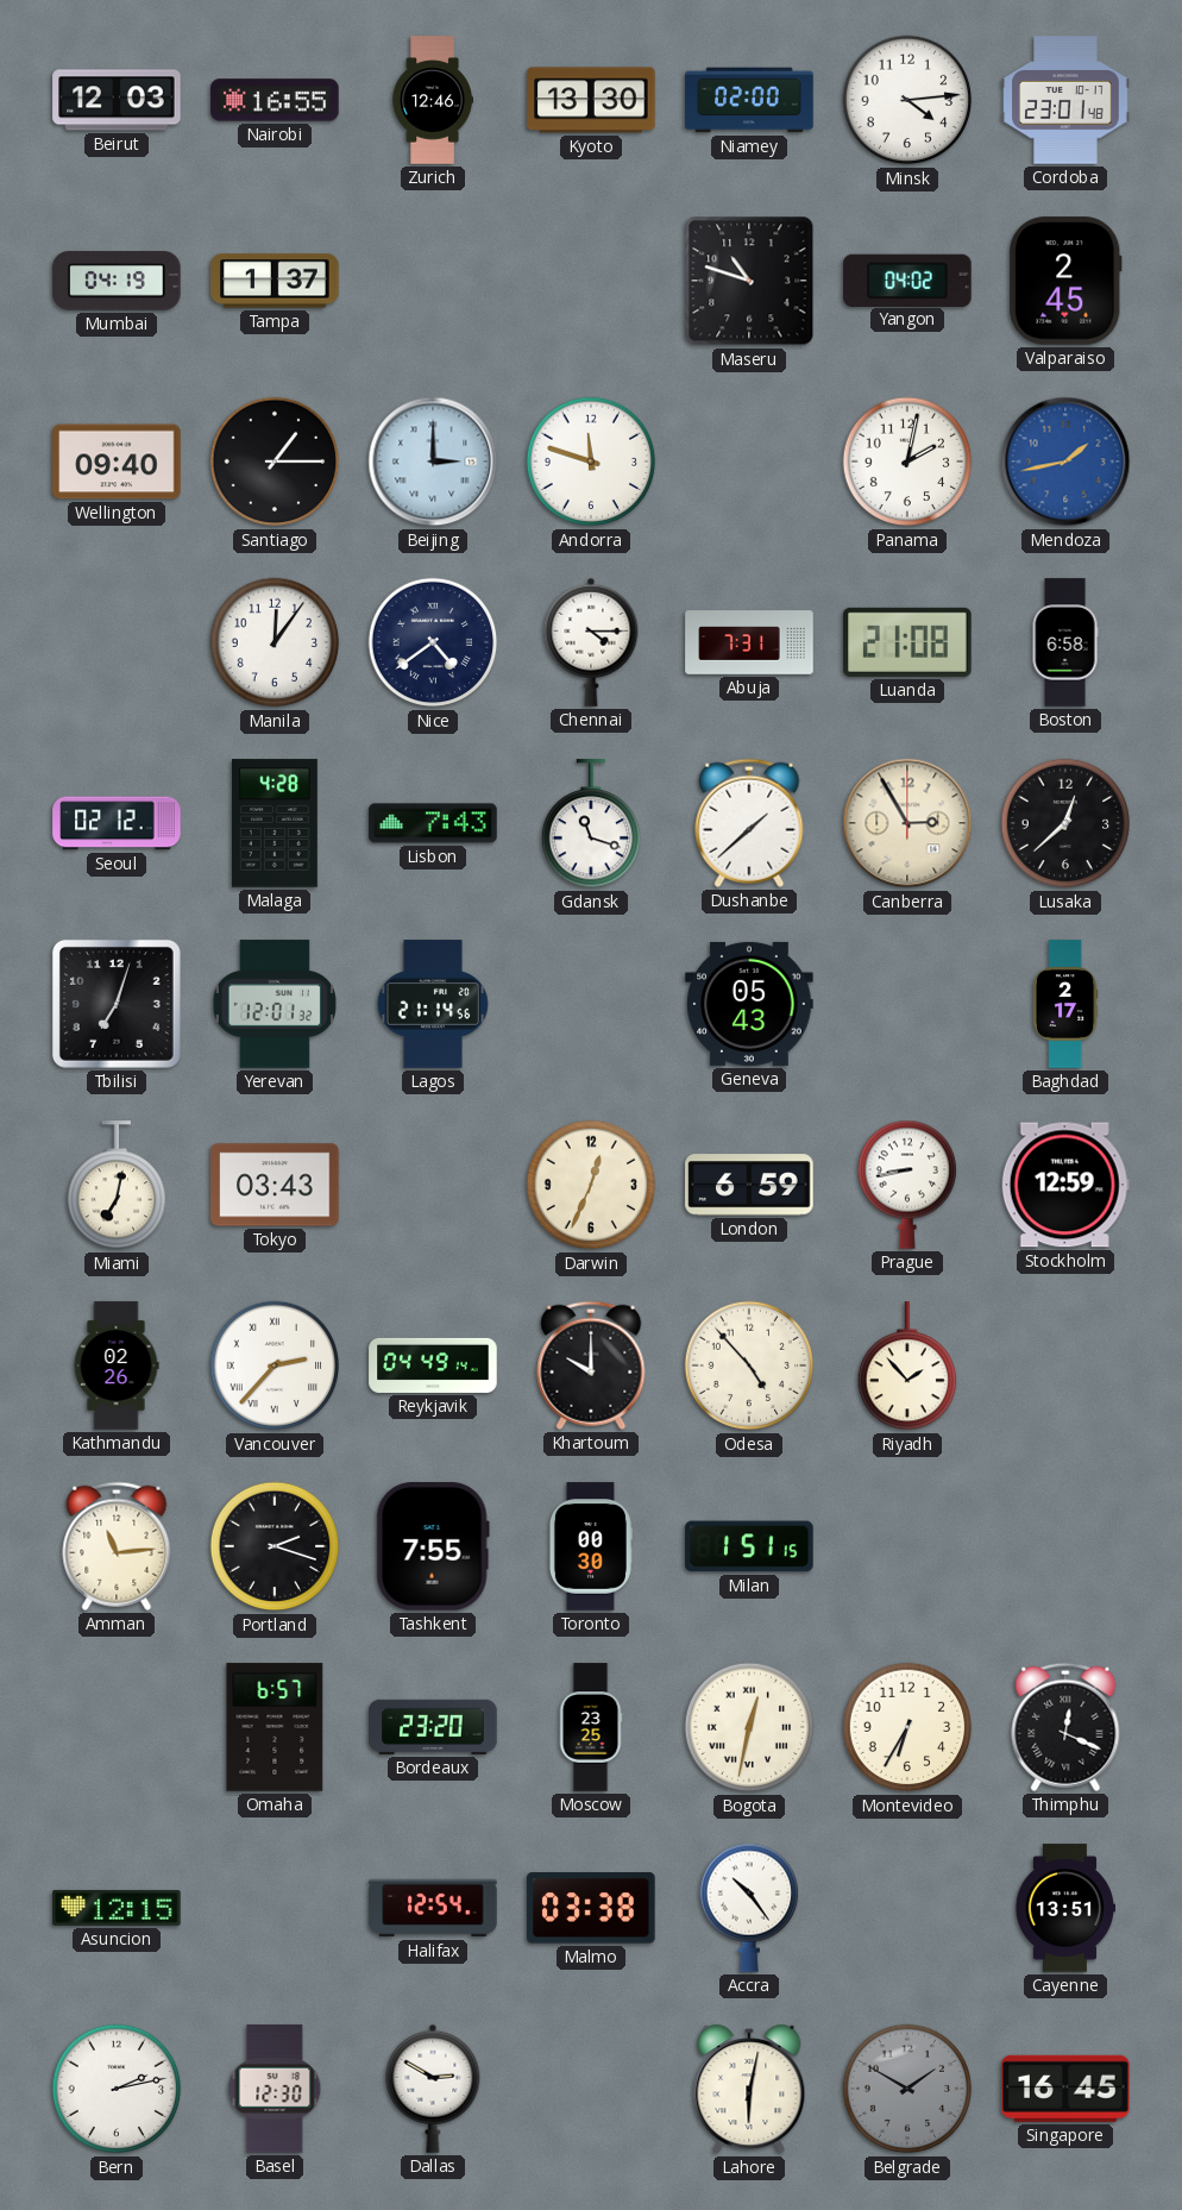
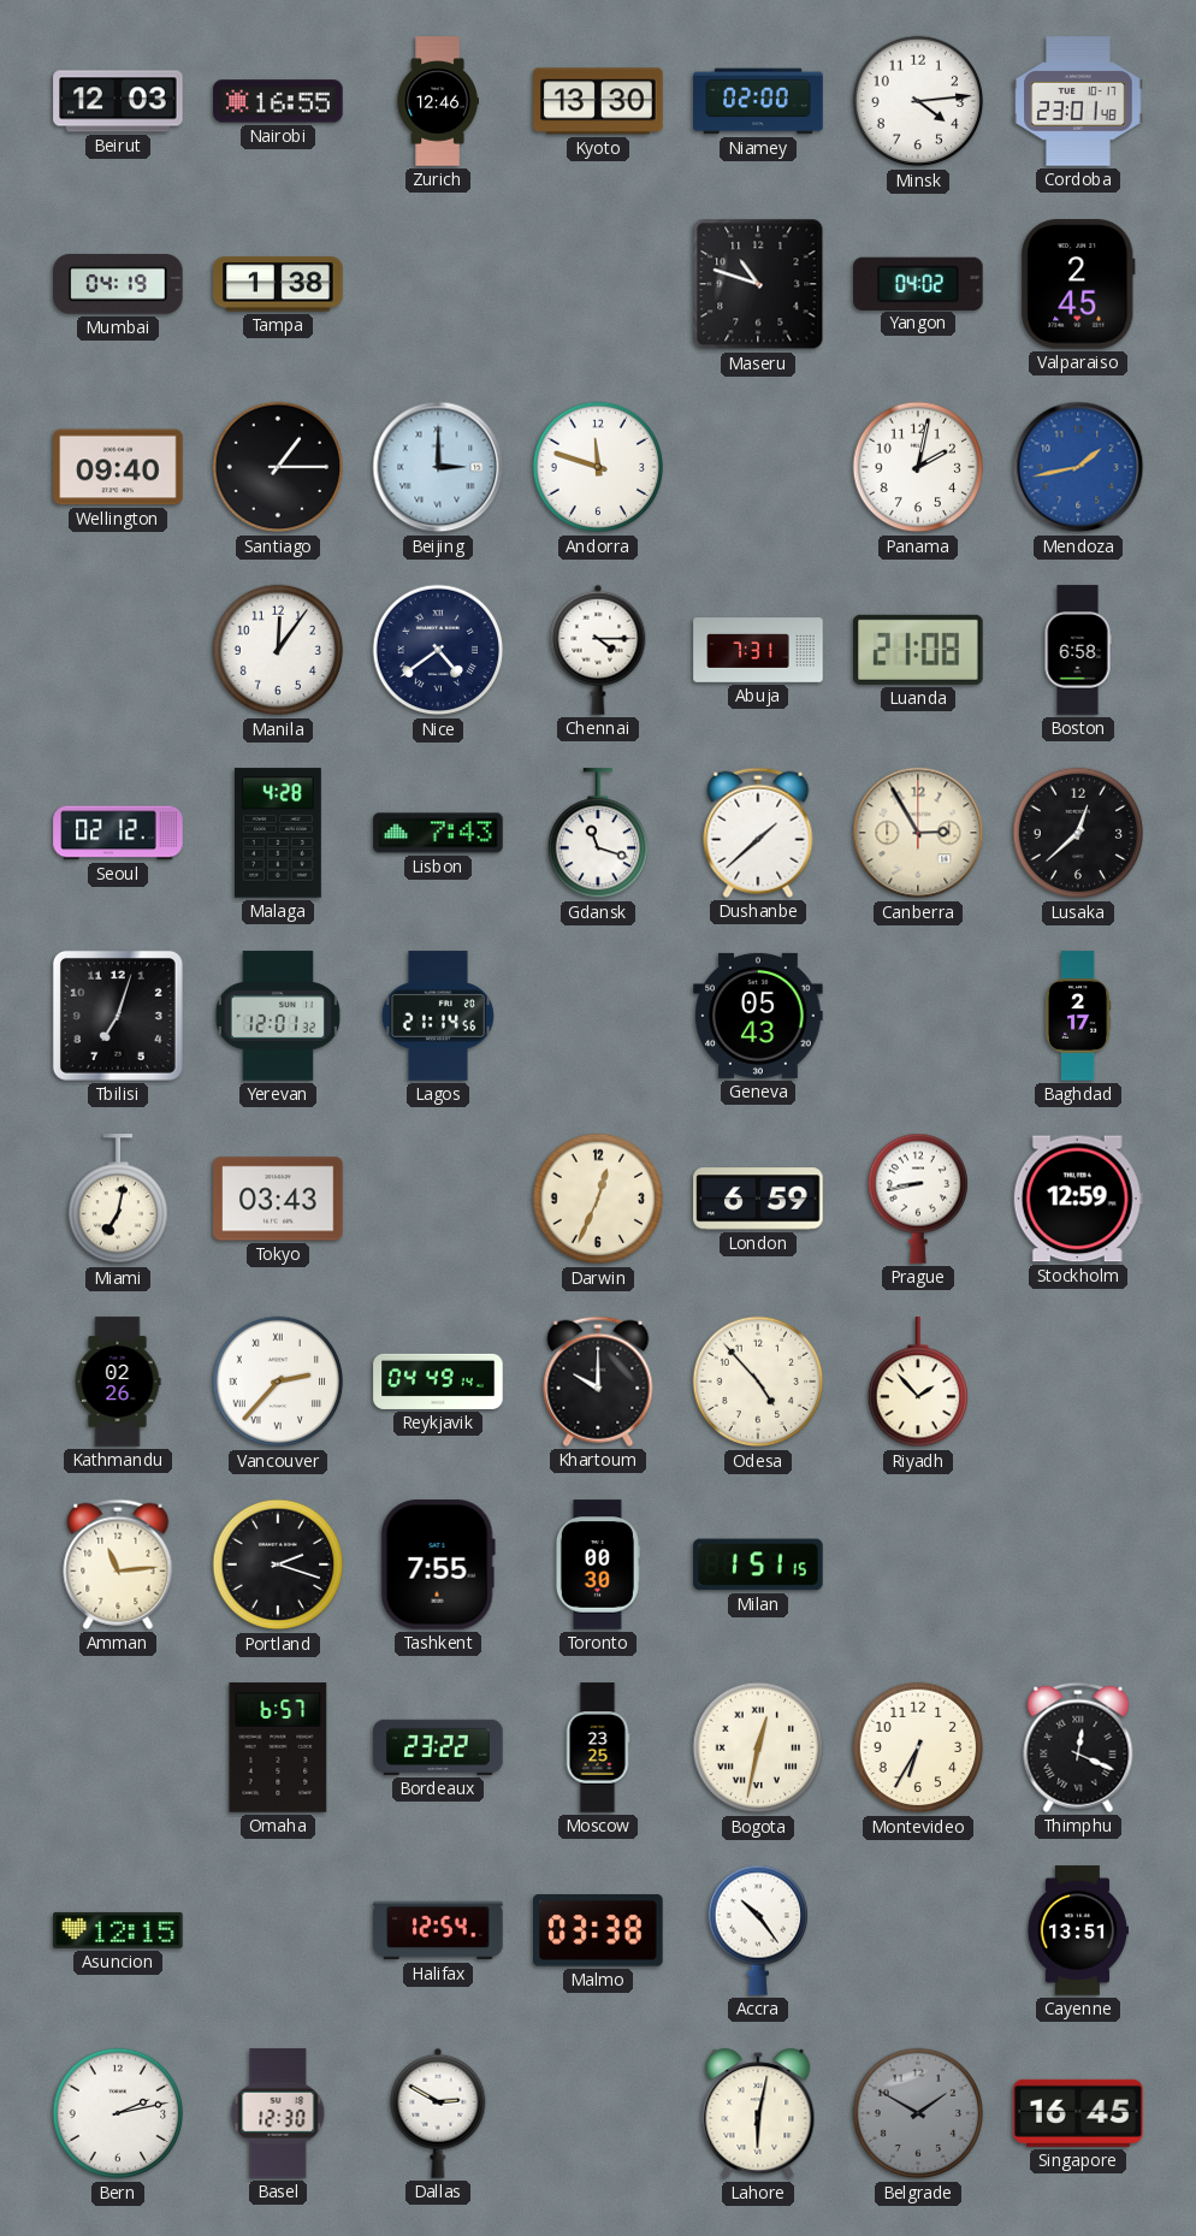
Tampa: 1:37 -> 1:38 (278, 284)
Bordeaux: 23:20 -> 23:22 (438, 1747)
